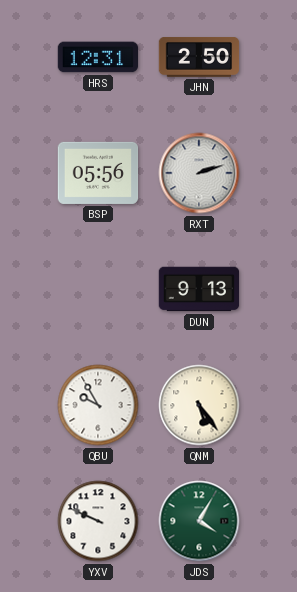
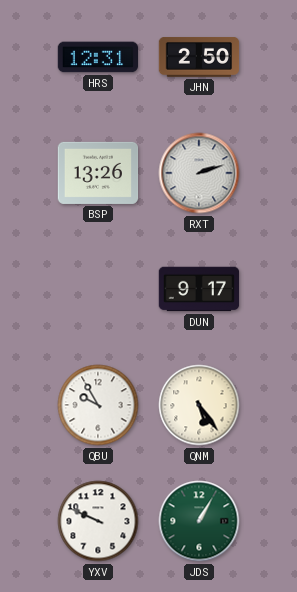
BSP: 05:56 -> 13:26 (98, 173)
DUN: 9:13 -> 9:17 (199, 289)
JDS: 4:05 -> 1:05 (199, 521)
